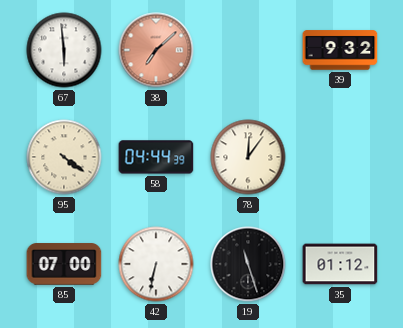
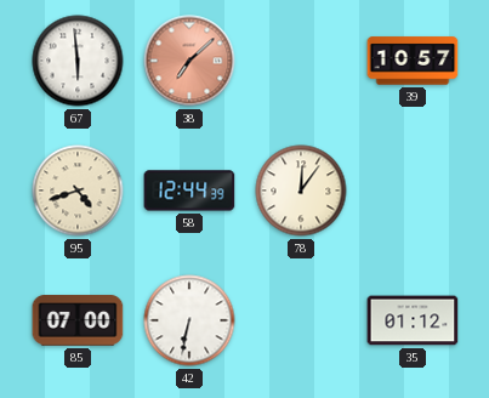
39: 9:32 -> 10:57 (413, 61)
95: 4:21 -> 4:42 (78, 191)
58: 04:44 -> 12:44 (189, 191)
19: 11:27 -> none (248, 264)
